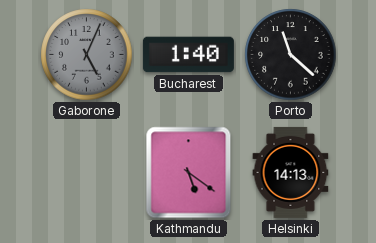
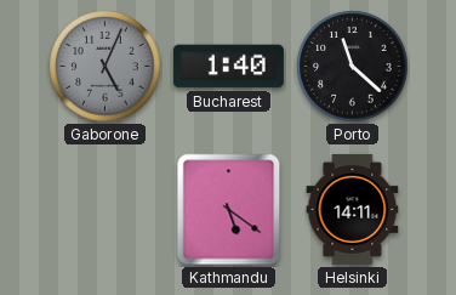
Helsinki: 14:13 -> 14:11 (353, 209)
